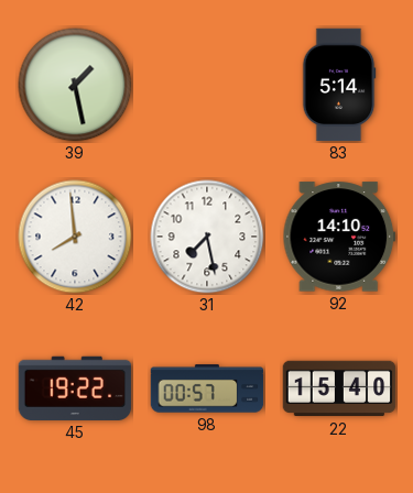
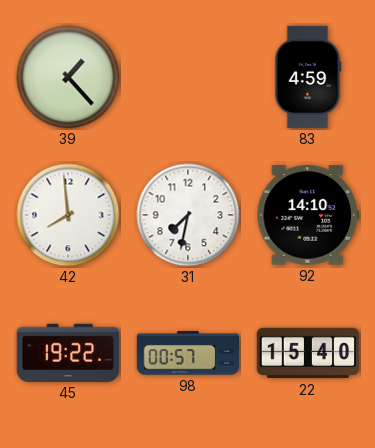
39: 1:28 -> 1:23 (68, 77)
83: 5:14 -> 4:59 (308, 77)
31: 7:28 -> 7:32 (188, 215)
